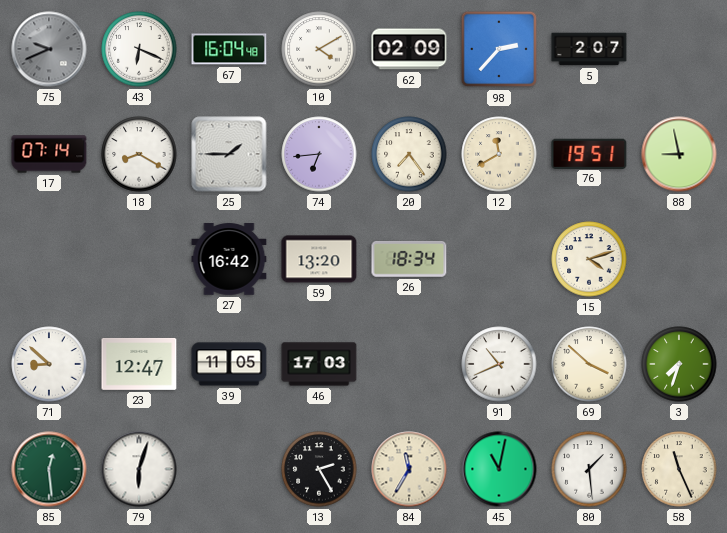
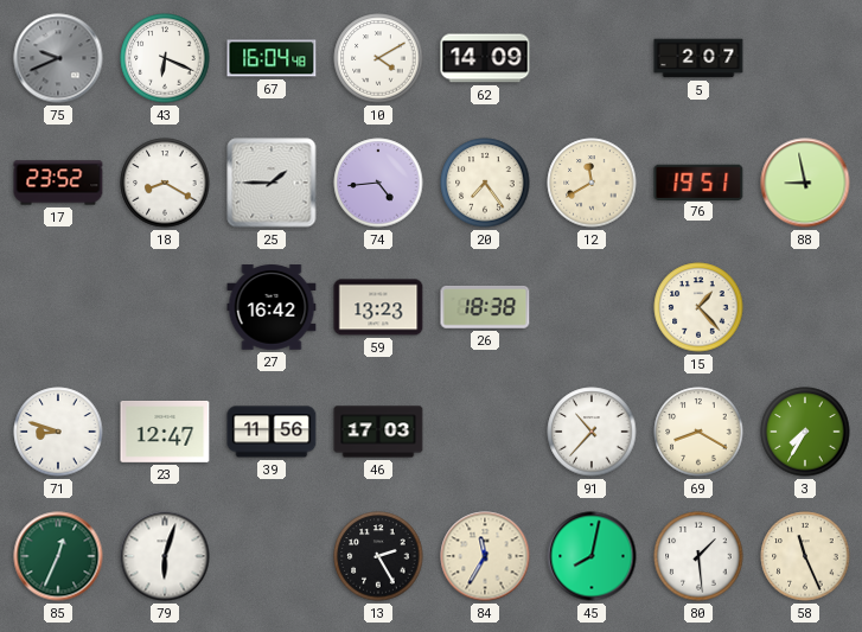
62: 02:09 -> 14:09 (485, 58)
98: 2:37 -> none (499, 49)
17: 07:14 -> 23:52 (58, 183)
74: 6:44 -> 4:44 (378, 183)
59: 13:20 -> 13:23 (378, 307)
26: 18:34 -> 18:38 (485, 307)
15: 4:12 -> 1:23 (698, 307)
71: 8:52 -> 8:48 (58, 432)
39: 11:05 -> 11:56 (272, 432)
91: 10:41 -> 10:37 (592, 432)
69: 3:52 -> 8:20 (698, 432)
3: 7:33 -> 7:35 (805, 432)
85: 12:29 -> 12:34 (58, 556)
45: 11:02 -> 8:02 (592, 556)
